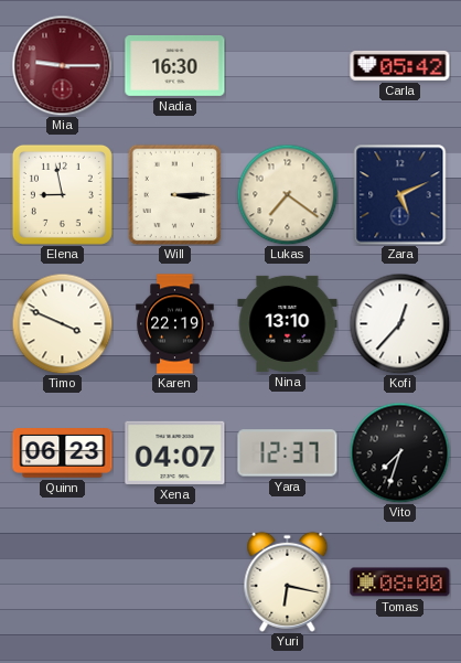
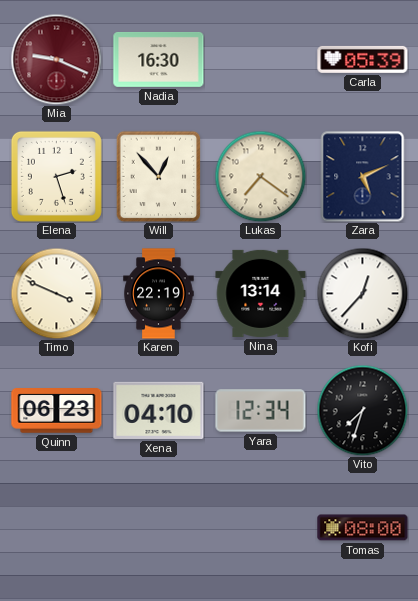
Mia: 9:15 -> 9:19 (56, 59)
Carla: 05:42 -> 05:39 (363, 59)
Elena: 8:58 -> 2:27 (56, 176)
Will: 3:15 -> 12:53 (159, 176)
Nina: 13:10 -> 13:14 (261, 293)
Xena: 04:07 -> 04:10 (159, 410)
Yara: 12:37 -> 12:34 (261, 411)
Yuri: 6:17 -> none (288, 581)
